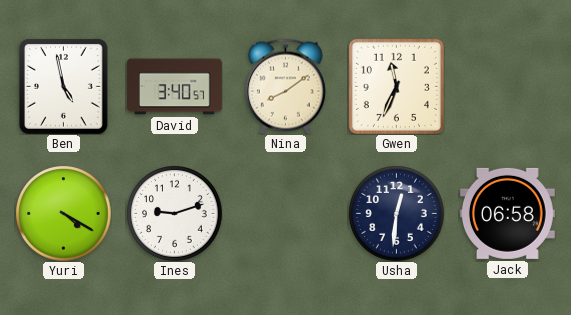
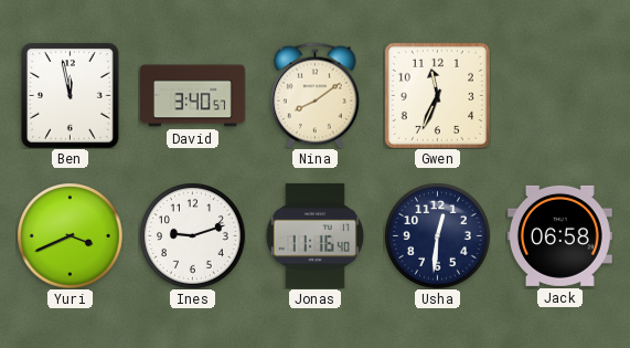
Ben: 4:58 -> 11:58 (71, 96)
Yuri: 4:20 -> 3:41 (70, 235)
Jonas: none -> 11:16 (314, 235)
